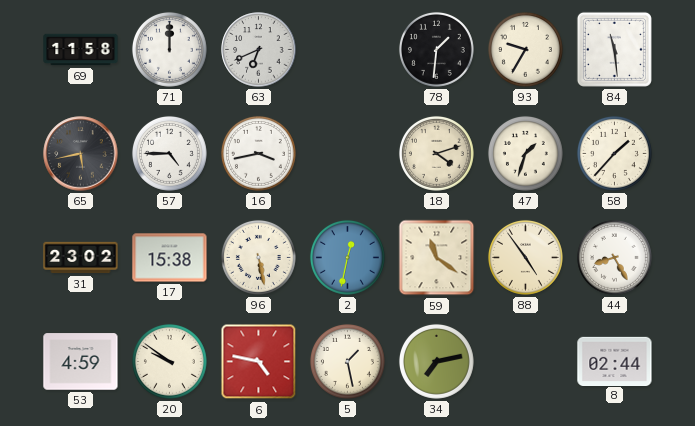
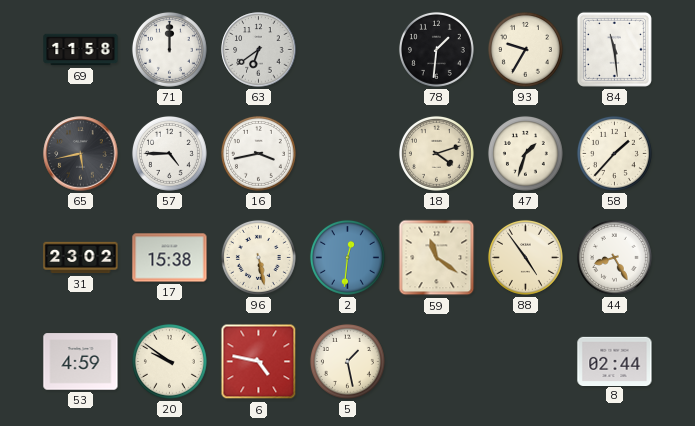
63: 6:41 -> 6:39 (259, 50)
2: 12:32 -> 12:31 (347, 257)
34: 7:13 -> none (436, 361)
